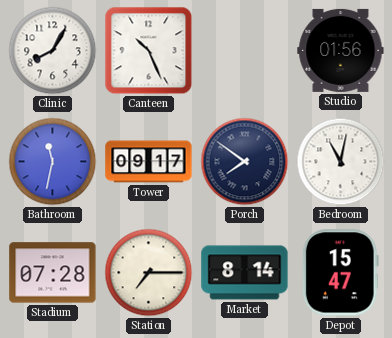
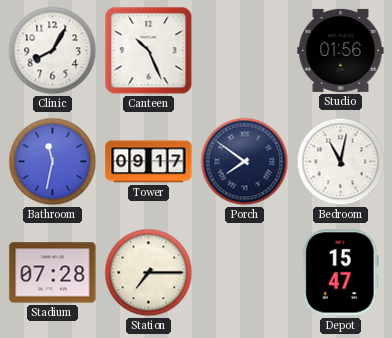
Market: 8:14 -> none (245, 273)
